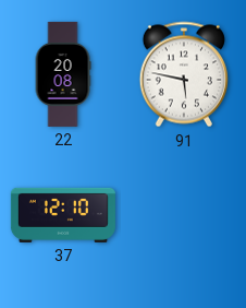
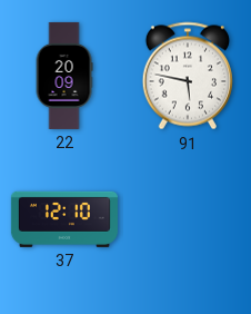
22: 20:08 -> 20:09 (64, 76)
